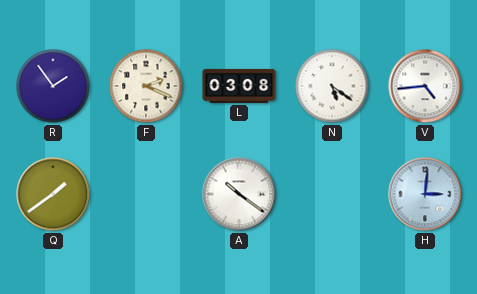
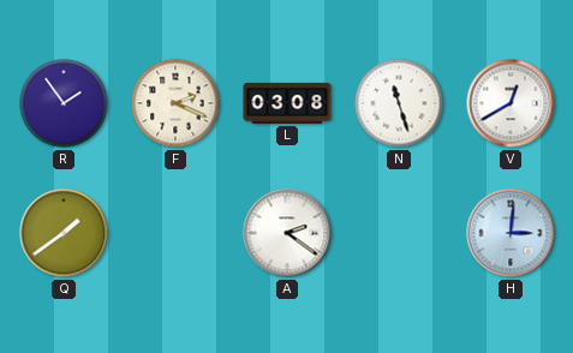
N: 5:21 -> 11:27 (399, 103)
V: 4:44 -> 12:40 (511, 103)
A: 10:21 -> 2:21 (287, 233)
